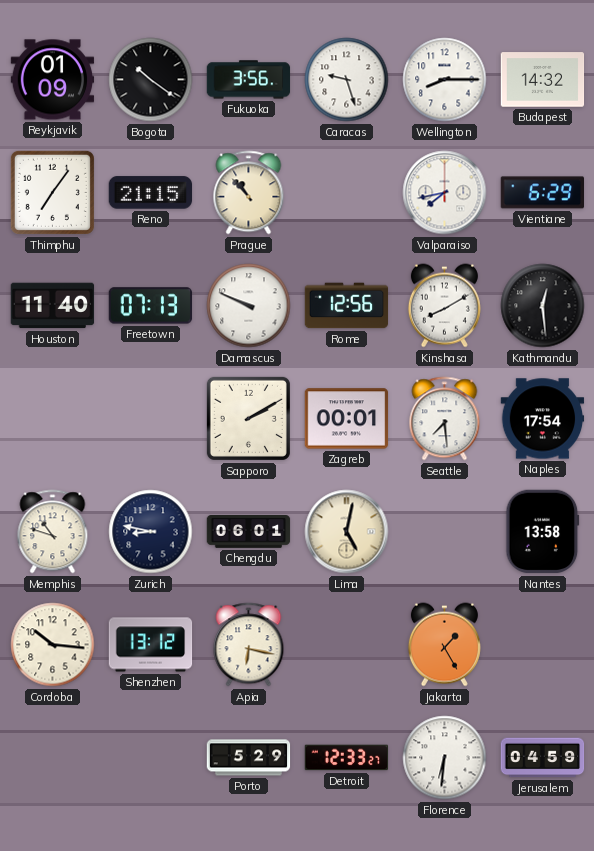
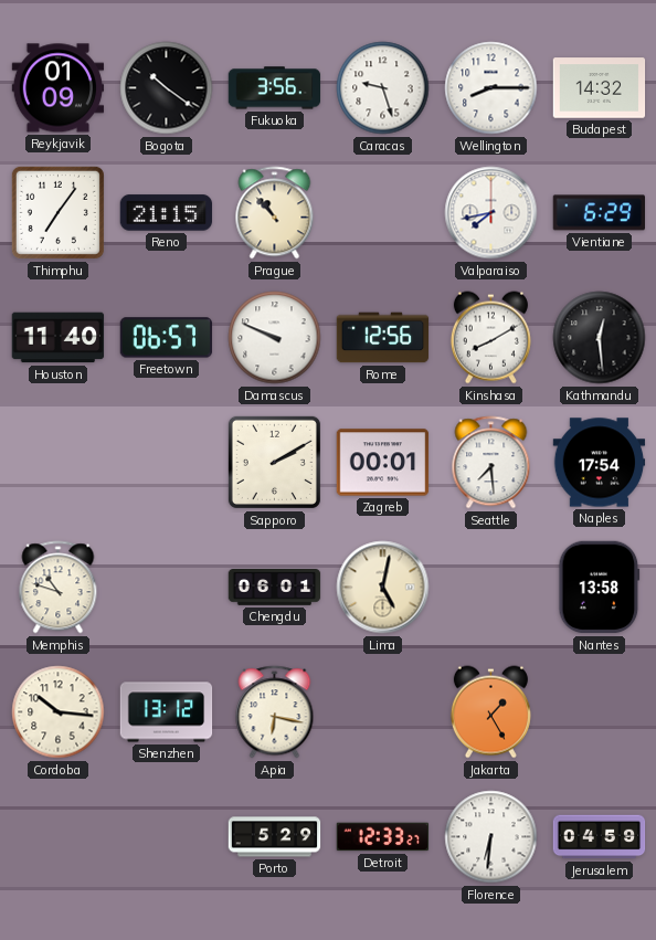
Freetown: 07:13 -> 06:57 (167, 338)
Zurich: 8:47 -> none (151, 532)
